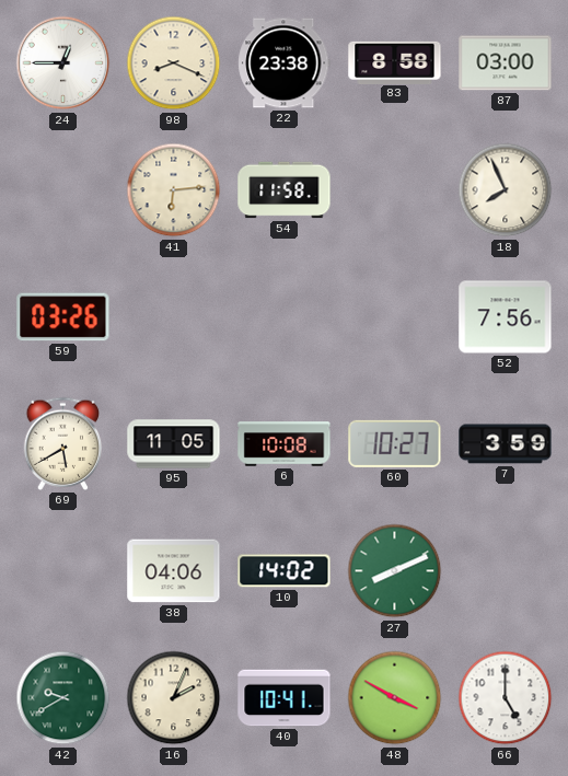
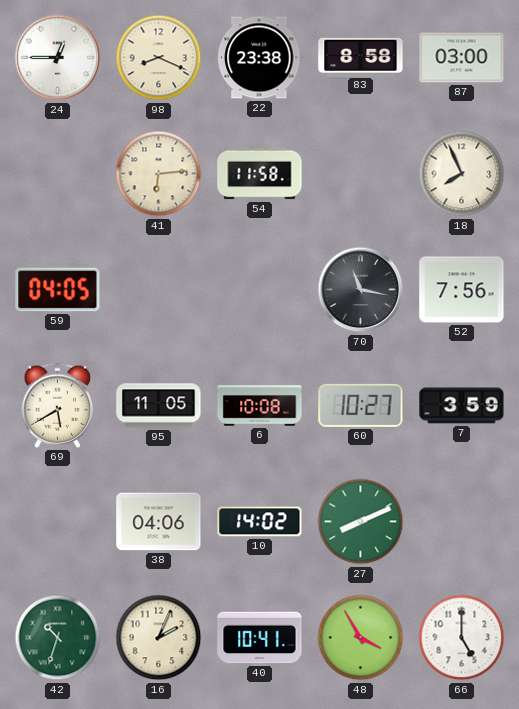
59: 03:26 -> 04:05 (58, 290)
70: none -> 11:17 (361, 290)
42: 9:40 -> 10:33 (58, 638)
48: 3:50 -> 3:55 (361, 638)
